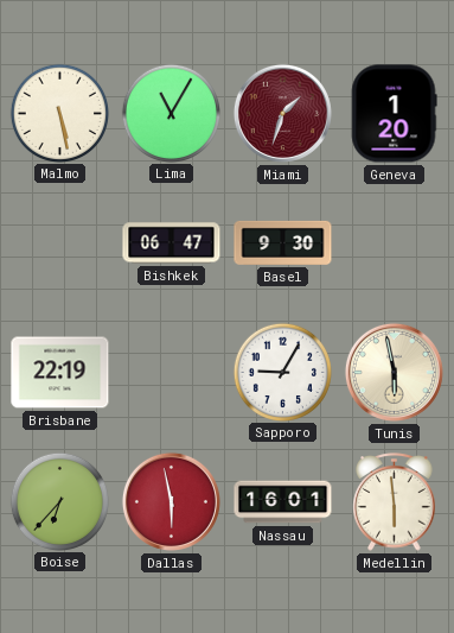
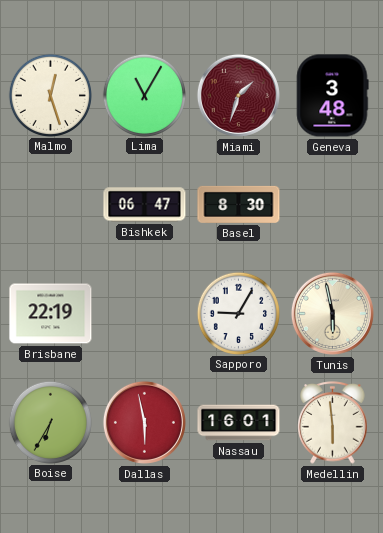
Malmo: 5:28 -> 12:27 (50, 95)
Geneva: 1:20 -> 3:48 (332, 96)
Basel: 9:30 -> 8:30 (239, 204)
Boise: 6:37 -> 6:35 (50, 422)
